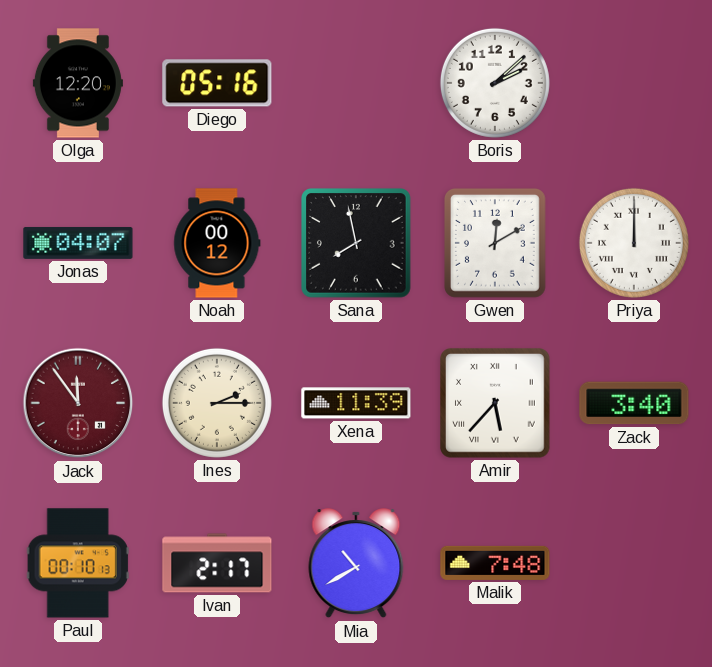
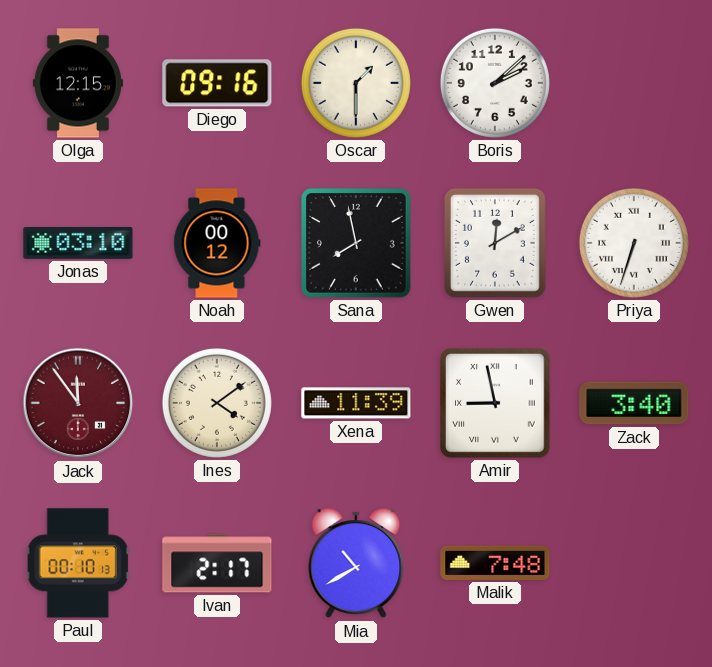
Olga: 12:20 -> 12:15 (78, 83)
Diego: 05:16 -> 09:16 (217, 83)
Oscar: none -> 1:30 (356, 83)
Jonas: 04:07 -> 03:10 (78, 243)
Priya: 12:00 -> 6:33 (634, 243)
Ines: 2:15 -> 4:09 (217, 403)
Amir: 5:37 -> 8:58 (496, 404)
